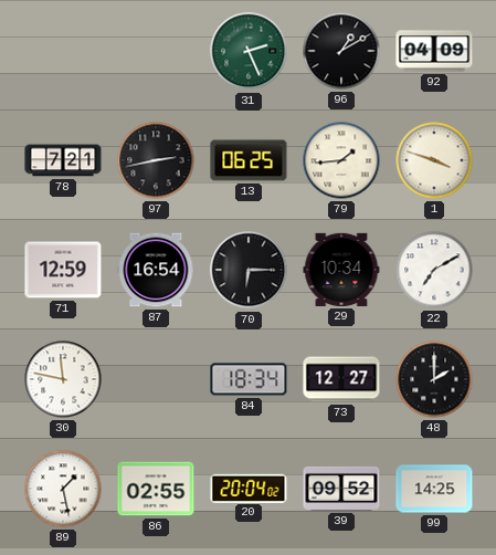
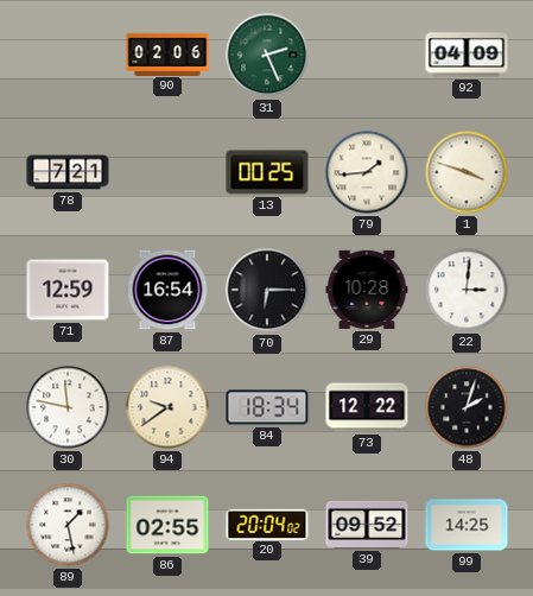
90: none -> 02:06 (167, 53)
96: 1:10 -> none (341, 51)
97: 2:43 -> none (156, 160)
13: 06:25 -> 00:25 (267, 172)
29: 10:34 -> 10:28 (367, 290)
22: 7:10 -> 3:01 (467, 290)
94: none -> 9:39 (167, 407)
73: 12:27 -> 12:22 (367, 407)
48: 2:00 -> 2:03 (467, 407)
